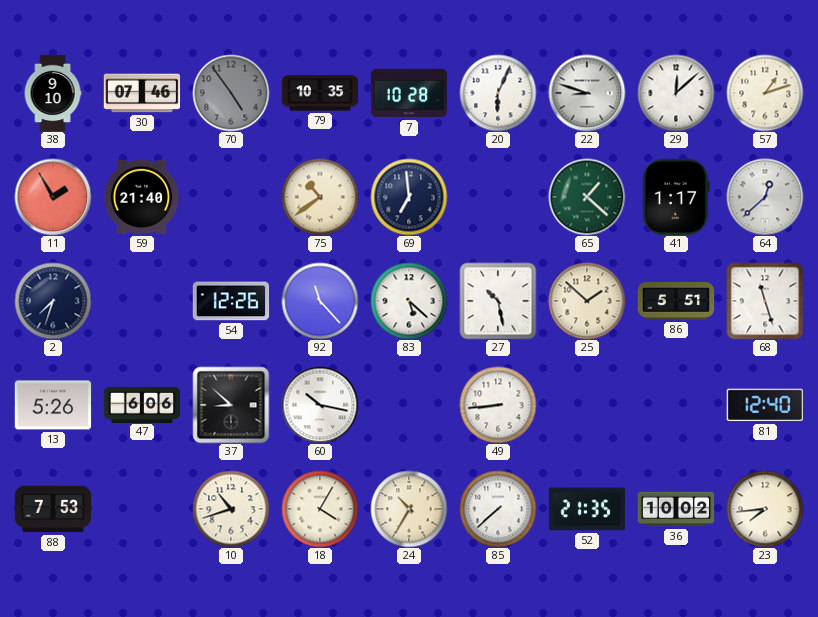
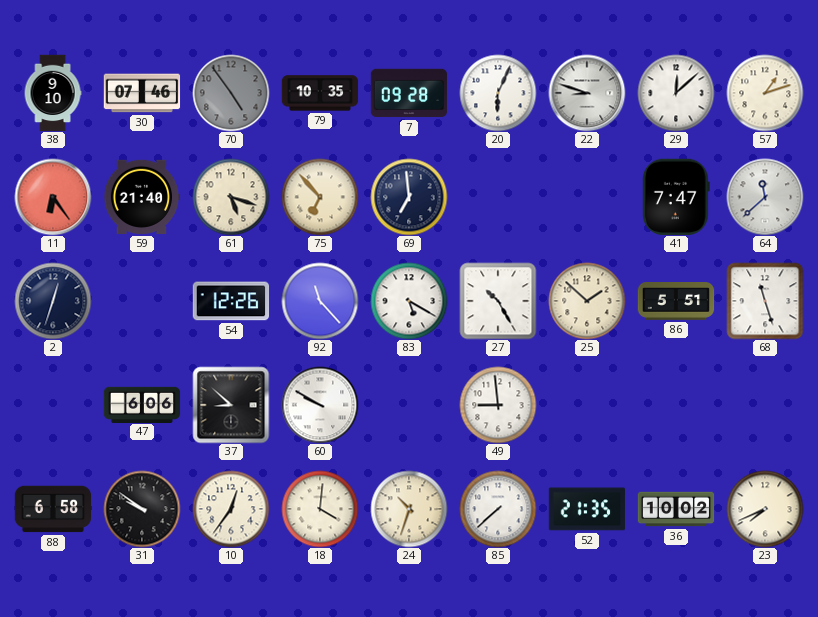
7: 10:28 -> 09:28 (409, 93)
11: 1:55 -> 6:24 (53, 197)
61: none -> 5:18 (231, 197)
75: 10:39 -> 6:53 (320, 197)
65: 1:22 -> none (587, 197)
41: 1:17 -> 7:47 (676, 197)
64: 12:38 -> 11:38 (765, 197)
2: 7:33 -> 12:33 (53, 301)
83: 5:22 -> 5:20 (409, 301)
27: 10:28 -> 10:25 (498, 301)
13: 5:26 -> none (53, 405)
60: 10:17 -> 9:50 (320, 405)
49: 8:44 -> 8:59 (498, 405)
81: 12:40 -> none (764, 405)
88: 7:53 -> 6:58 (53, 509)
31: none -> 9:51 (142, 509)
10: 10:42 -> 12:36 (231, 509)
18: 4:05 -> 4:01 (320, 509)
24: 10:35 -> 10:33 (409, 509)
23: 7:44 -> 7:41 (765, 509)
